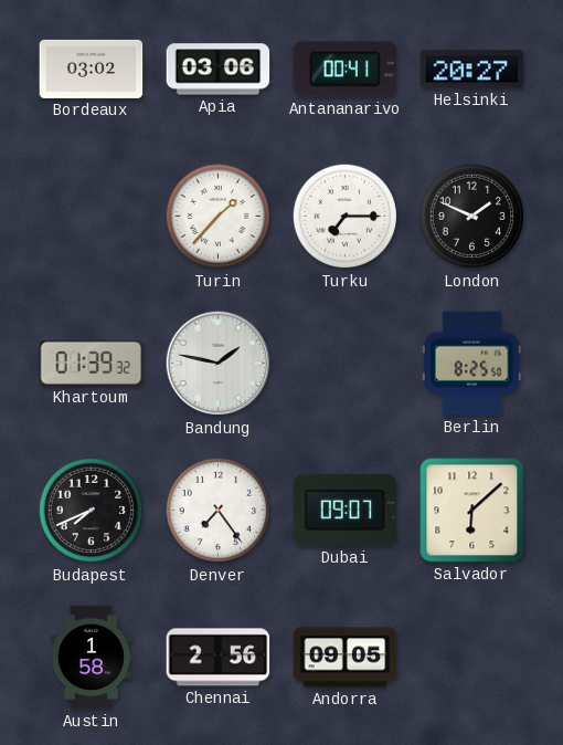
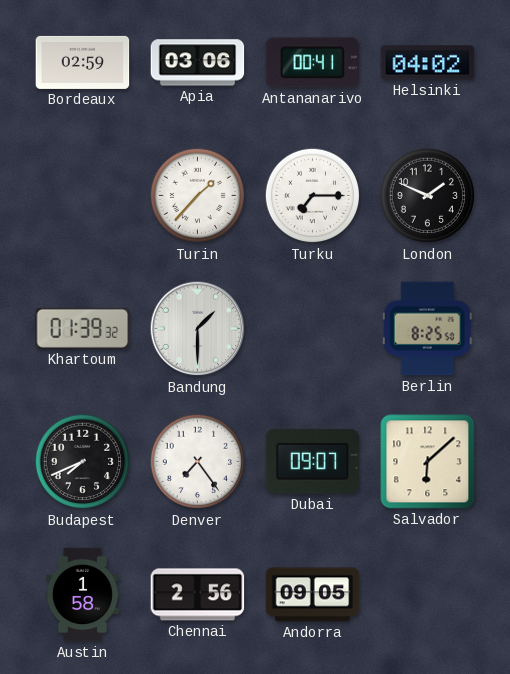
Bordeaux: 03:02 -> 02:59 (83, 62)
Helsinki: 20:27 -> 04:02 (428, 63)
Bandung: 1:47 -> 1:30 (198, 329)
